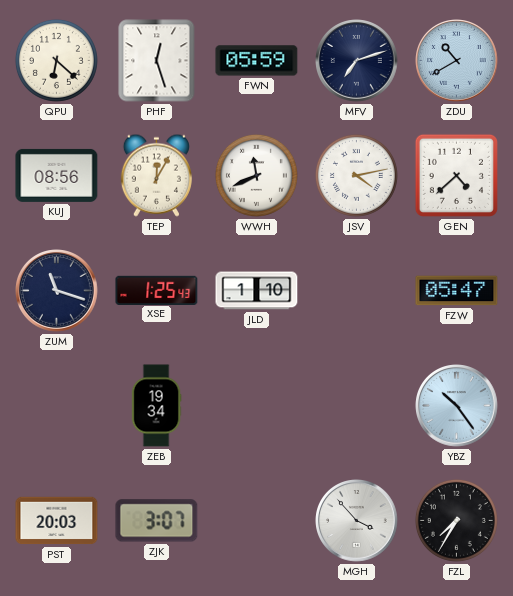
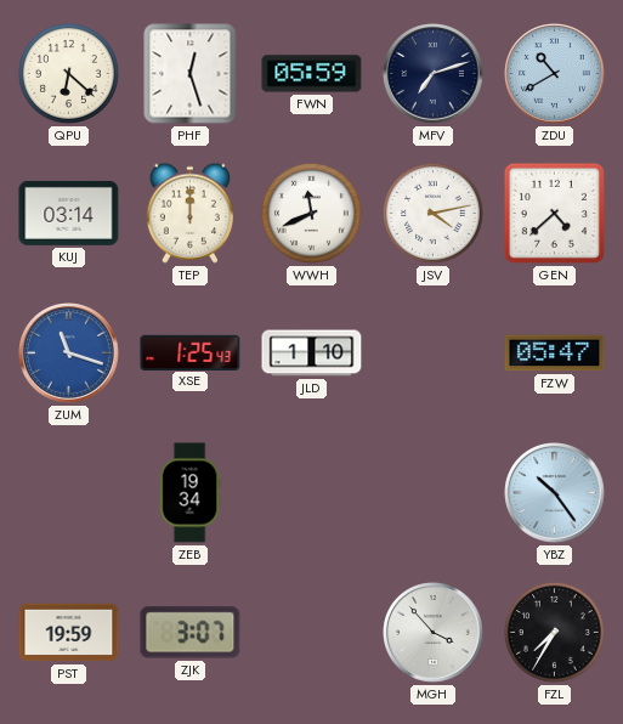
KUJ: 08:56 -> 03:14 (69, 213)
TEP: 12:05 -> 12:00 (189, 213)
ZUM dial: navy -> blue (69, 353)
PST: 20:03 -> 19:59 (69, 633)
